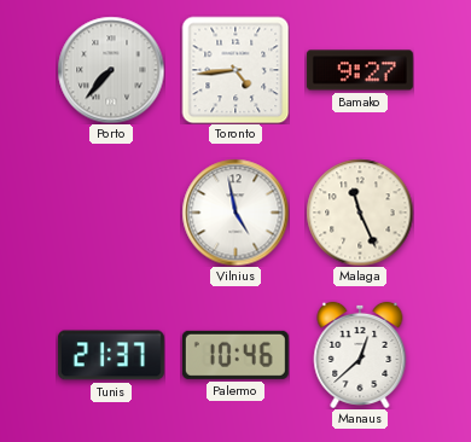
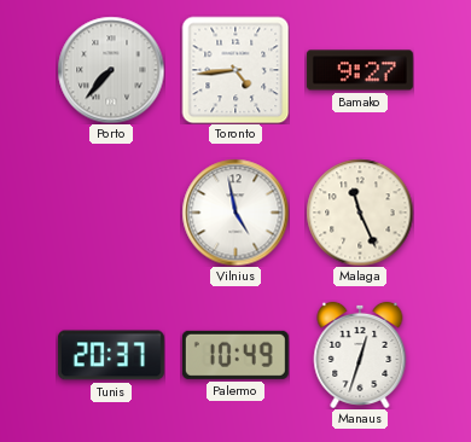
Tunis: 21:37 -> 20:37 (111, 355)
Palermo: 10:46 -> 10:49 (235, 355)
Manaus: 12:38 -> 12:33 (360, 355)
